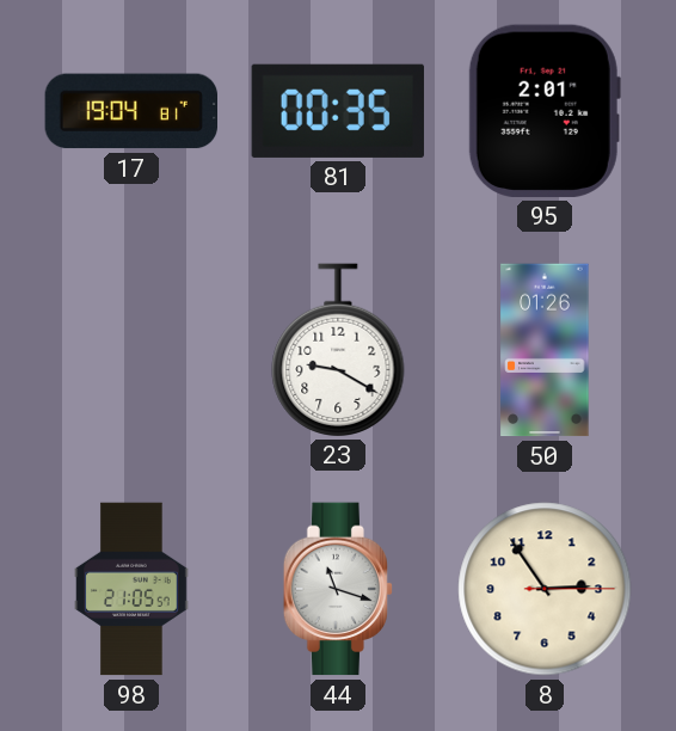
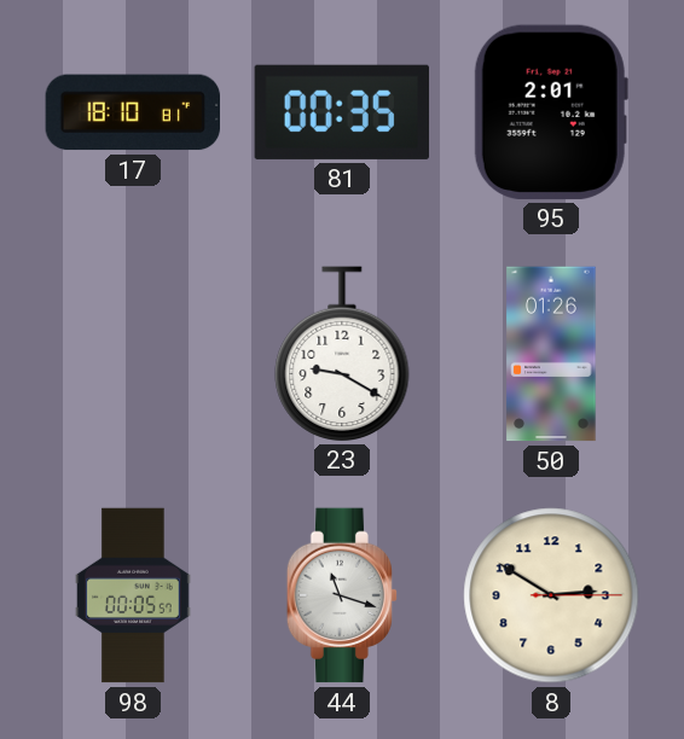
17: 19:04 -> 18:10 (132, 112)
98: 21:05 -> 00:05 (133, 595)
8: 2:54 -> 2:50 (551, 595)
